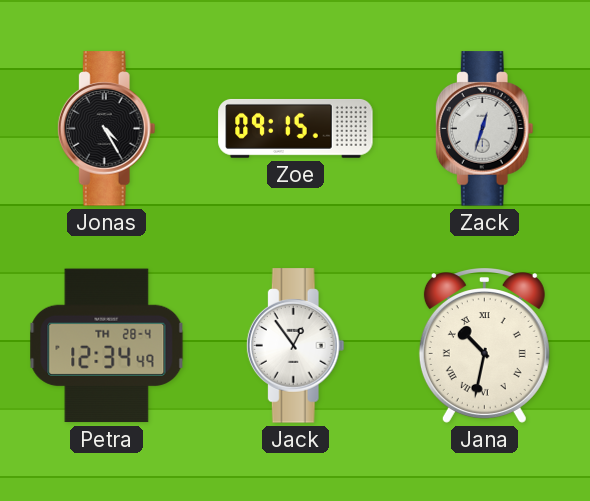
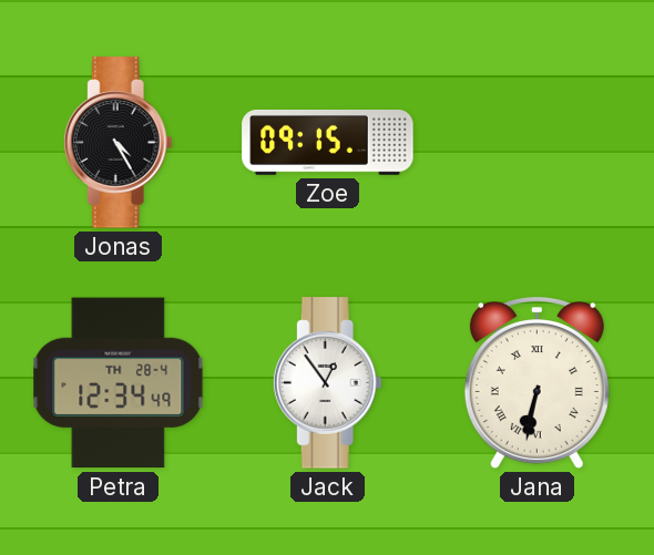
Zack: 12:33 -> none (484, 129)
Jana: 10:32 -> 6:32 (537, 383)
